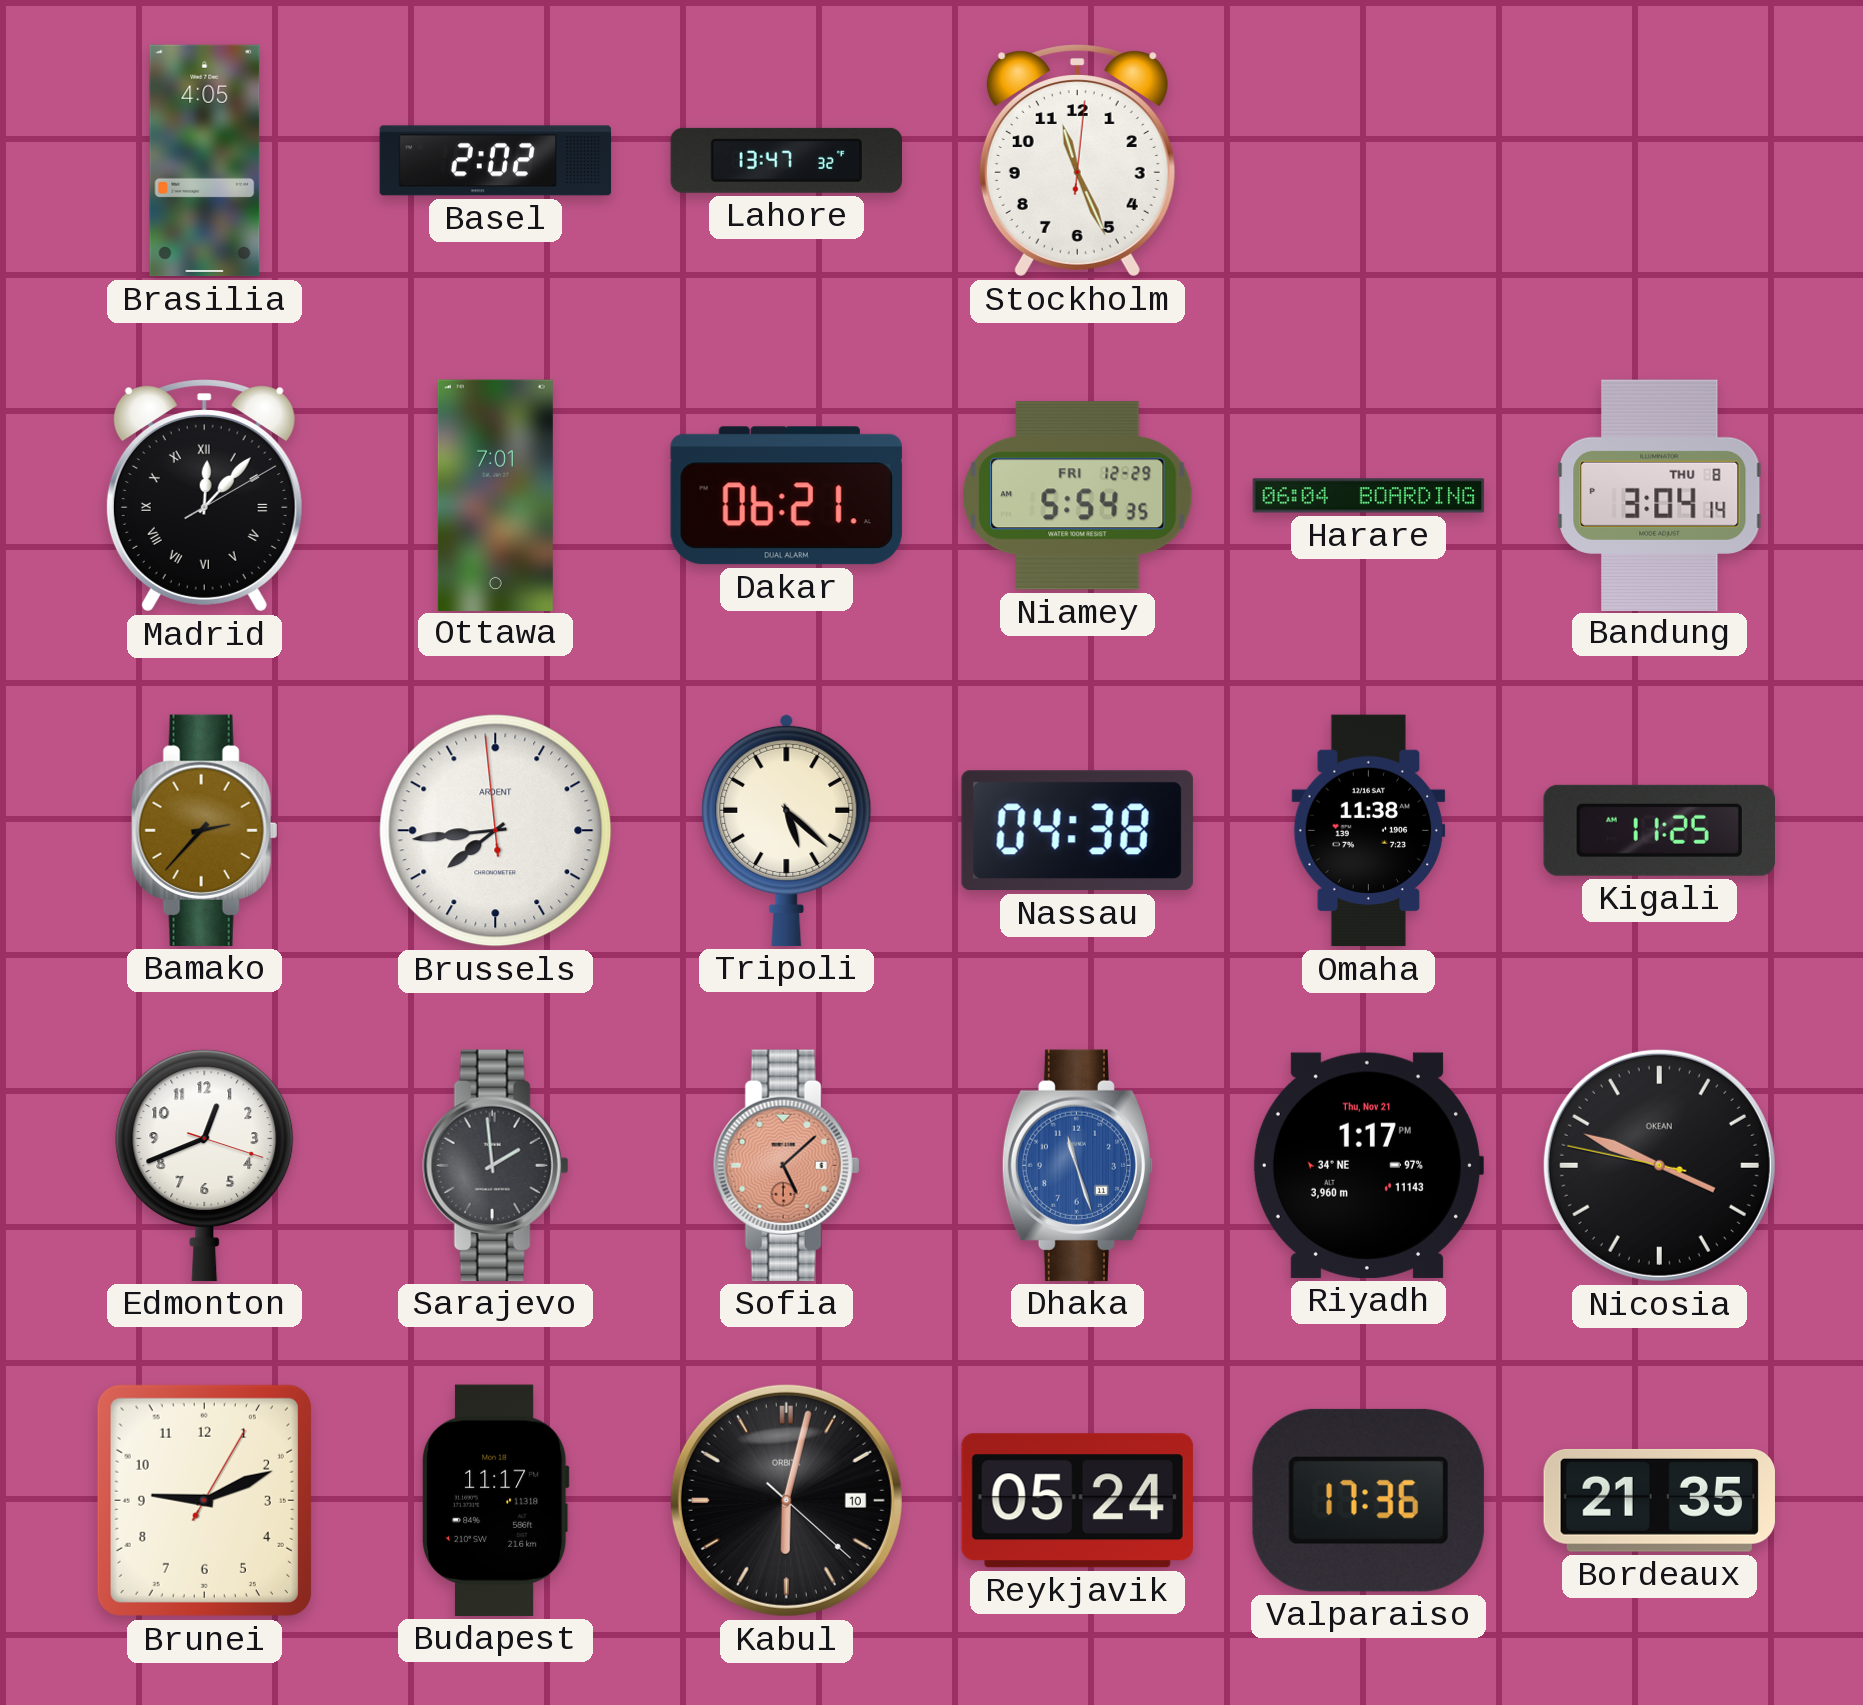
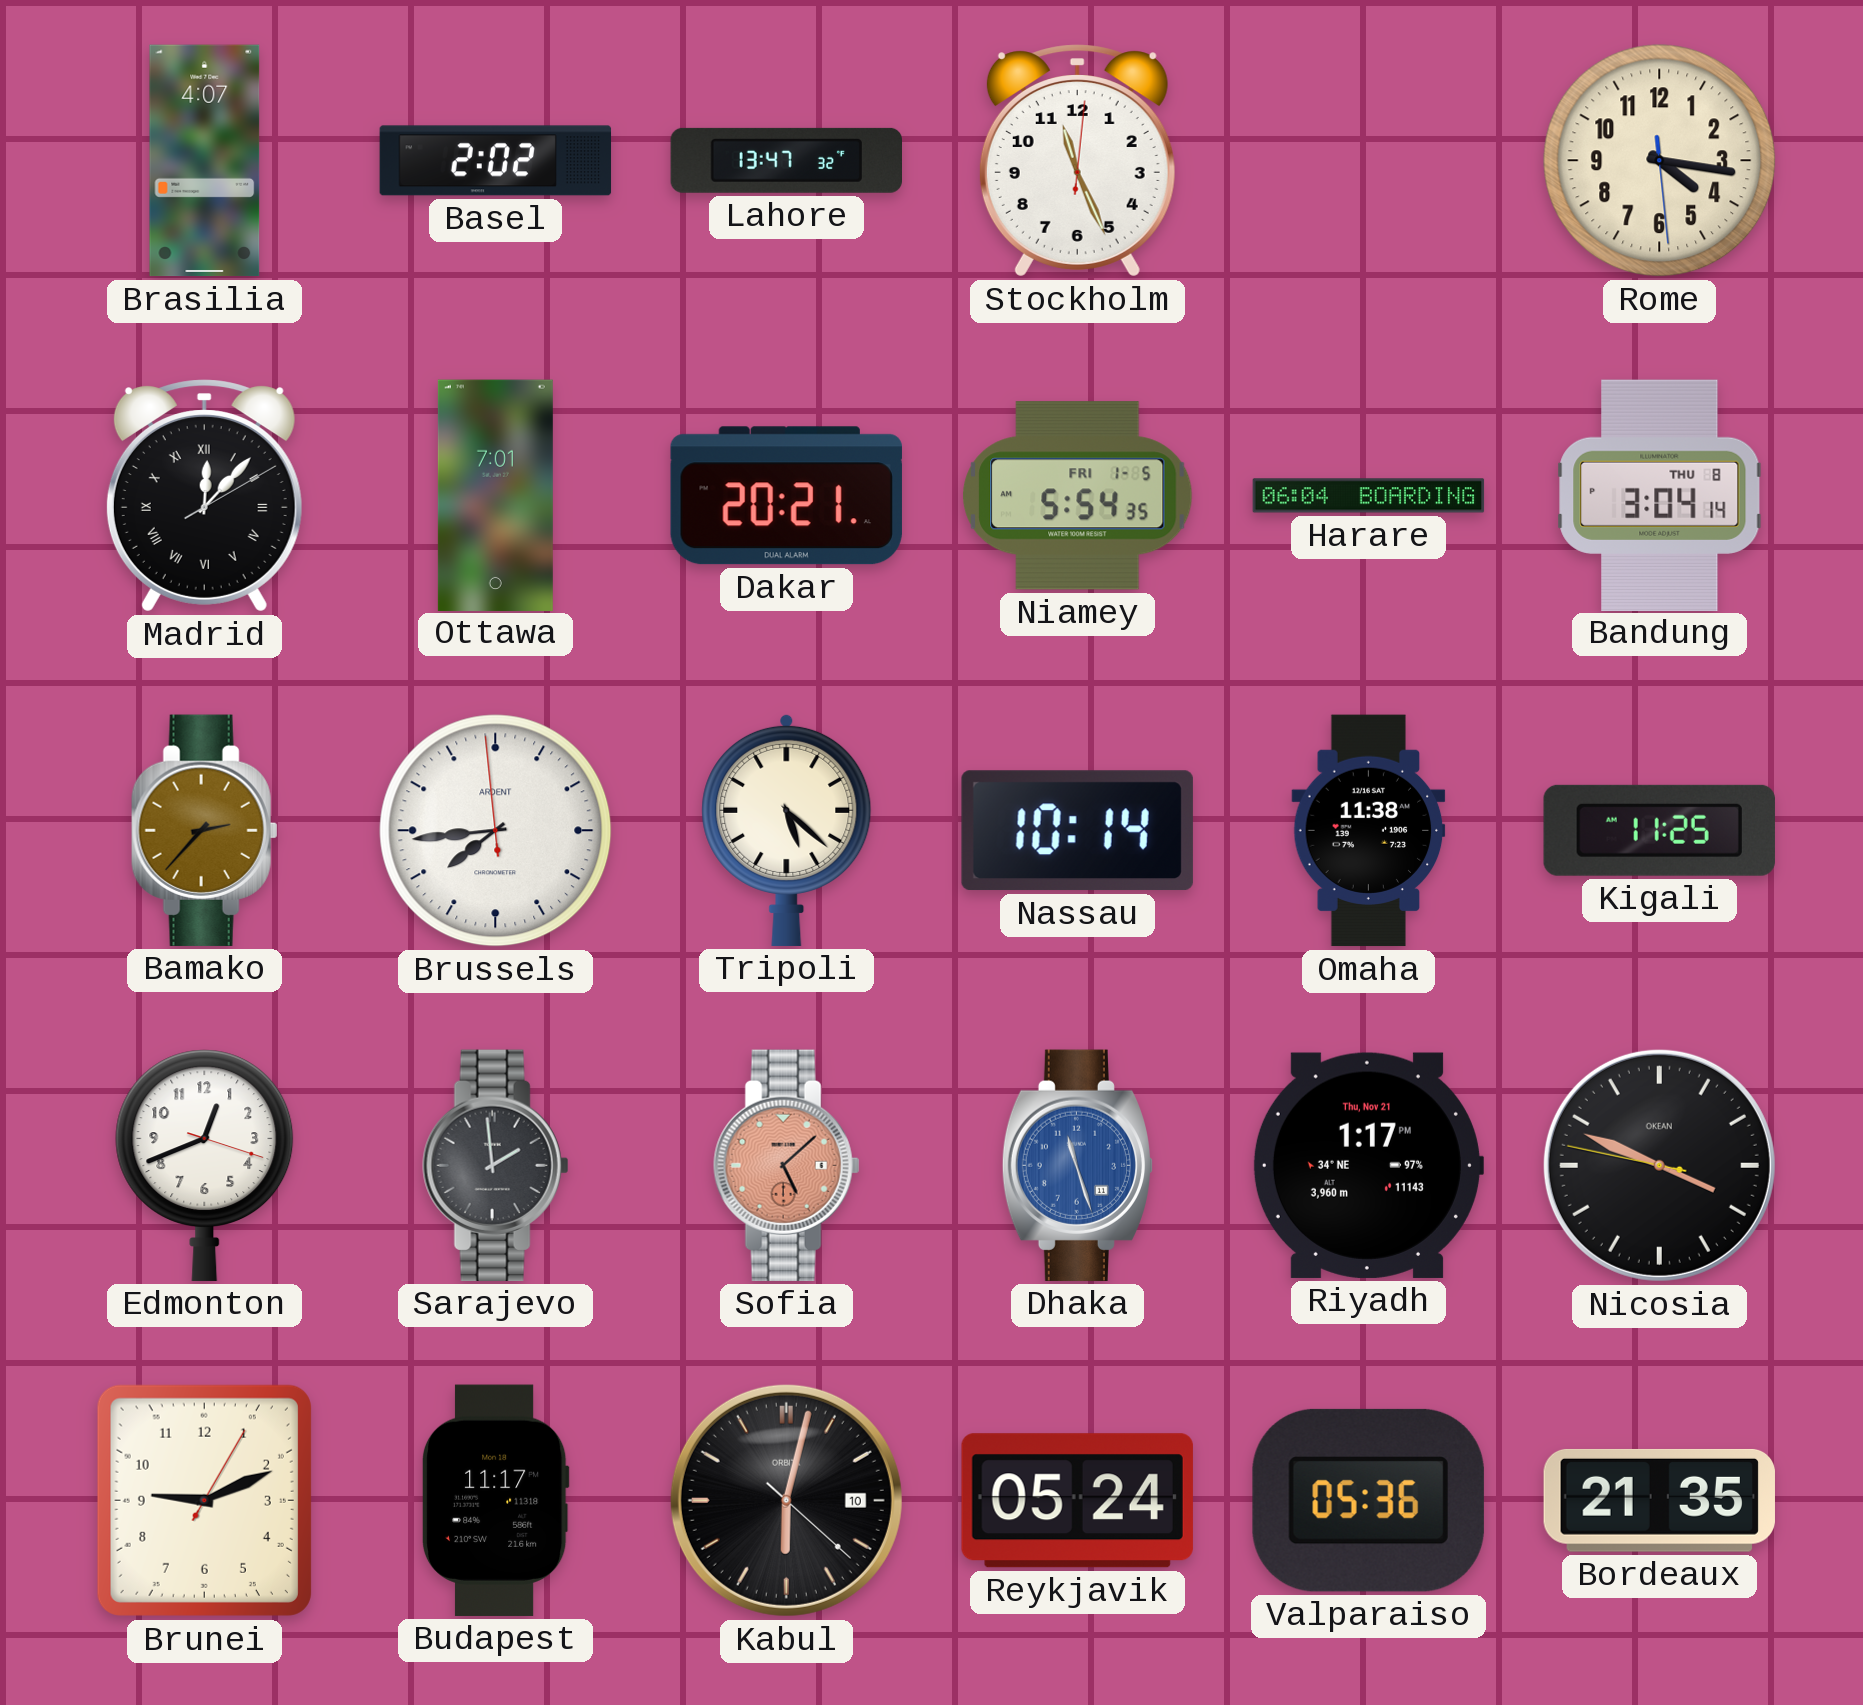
Brasilia: 4:05 -> 4:07 (205, 161)
Rome: none -> 4:16 (1660, 161)
Dakar: 06:21 -> 20:21 (786, 496)
Niamey date: FRI 12-29 -> FRI 1-5 (1078, 496)
Nassau: 04:38 -> 10:14 (1077, 831)
Valparaiso: 17:36 -> 05:36 (1368, 1500)
